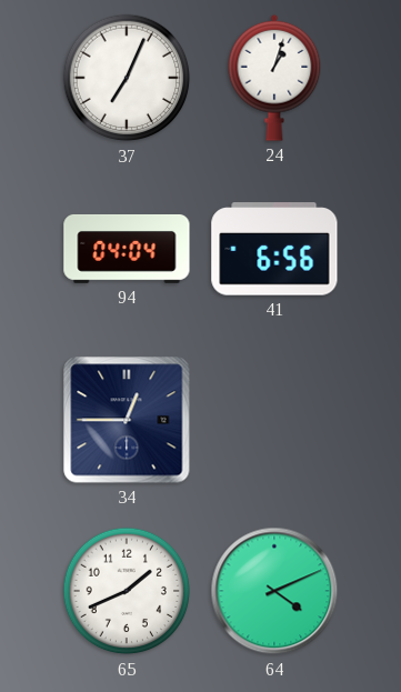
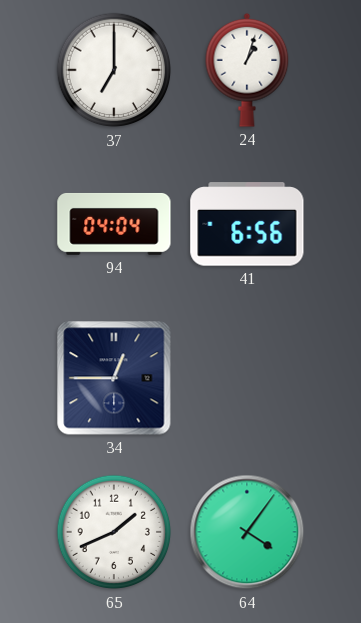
37: 7:04 -> 7:00 (114, 70)
64: 4:11 -> 4:06 (247, 532)
